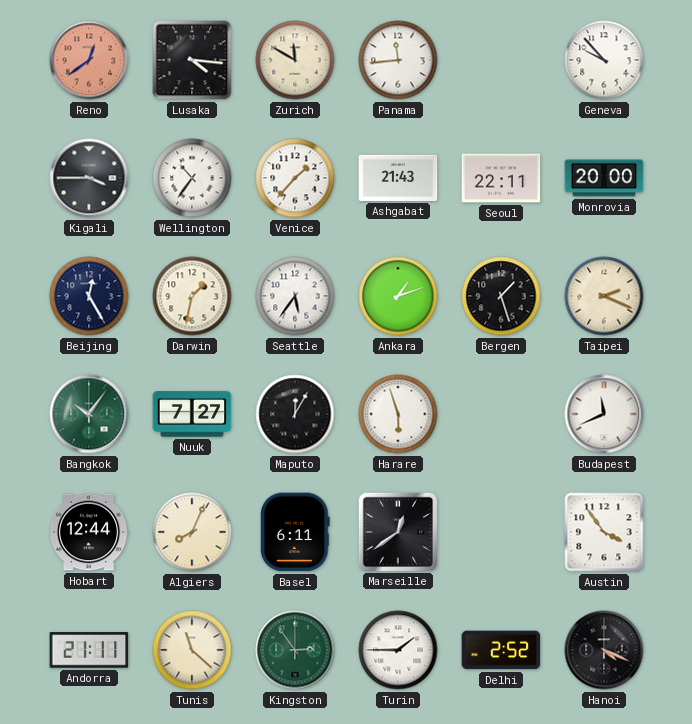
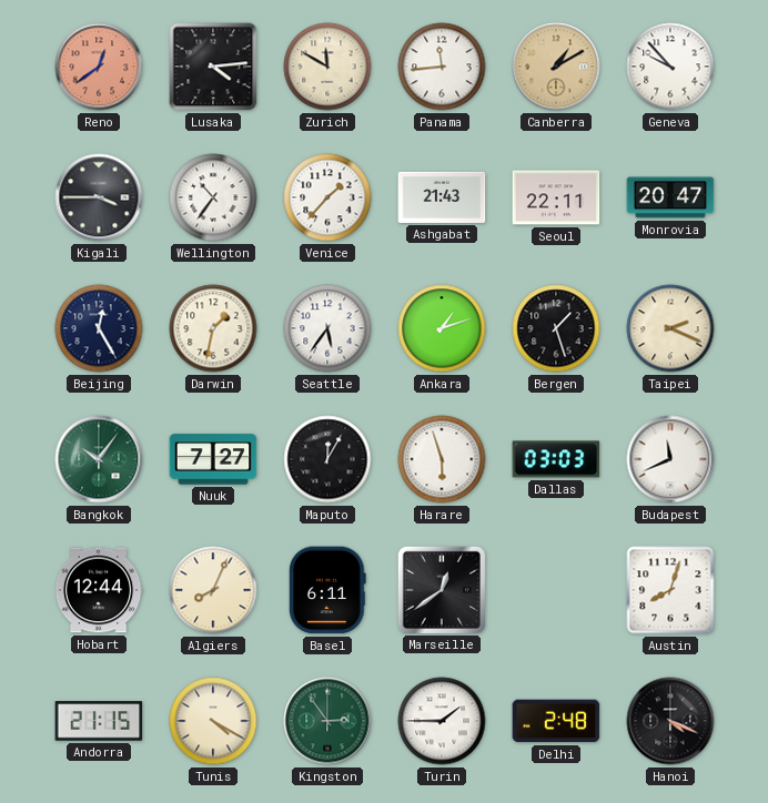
Lusaka: 4:16 -> 4:14 (213, 67)
Canberra: none -> 1:10 (556, 67)
Monrovia: 20:00 -> 20:47 (670, 197)
Dallas: none -> 03:03 (556, 459)
Austin: 3:54 -> 8:03 (670, 590)
Andorra: 21:11 -> 21:15 (99, 721)
Tunis: 11:22 -> 4:20 (213, 721)
Delhi: 2:52 -> 2:48 (556, 721)
